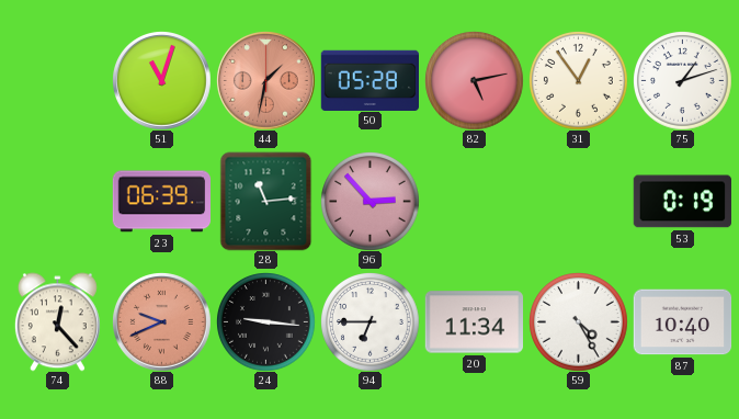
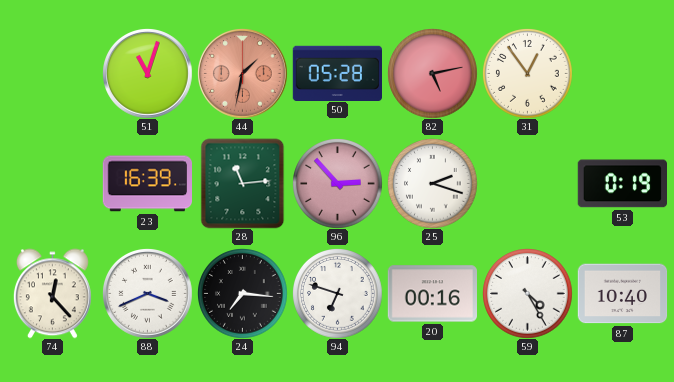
75: 1:12 -> none (683, 81)
23: 06:39 -> 16:39 (147, 184)
25: none -> 2:18 (433, 184)
88: 9:41 -> 3:41 (148, 294)
88 dial: salmon -> white (148, 294)
24: 9:16 -> 7:16 (243, 294)
94: 6:45 -> 6:48 (338, 294)
20: 11:34 -> 00:16 (432, 294)
